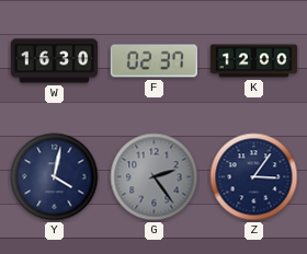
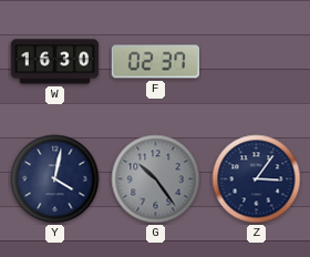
K: 12:00 -> none (254, 61)
G: 2:24 -> 10:24 (156, 179)
